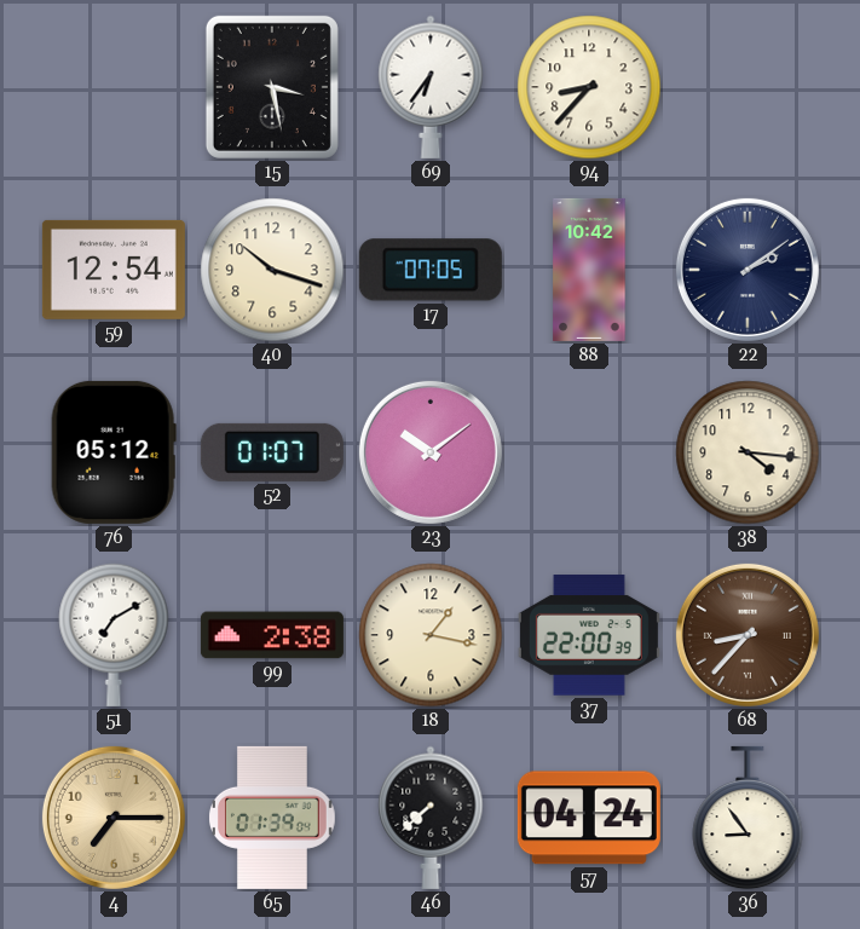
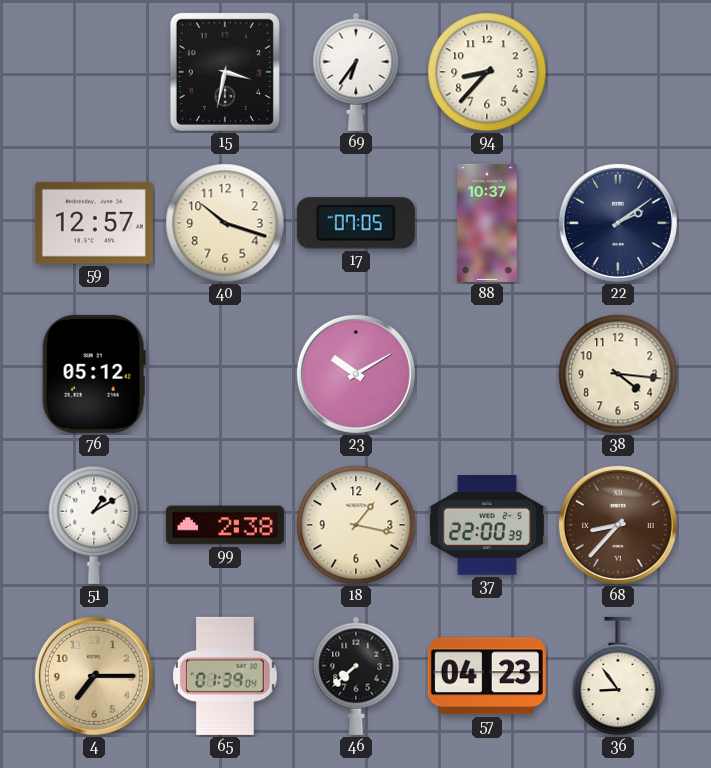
15: 3:28 -> 3:32 (225, 72)
59: 12:54 -> 12:57 (94, 223)
88: 10:42 -> 10:37 (487, 223)
52: 01:07 -> none (272, 452)
23: 10:09 -> 10:10 (356, 374)
51: 7:10 -> 1:10 (94, 525)
57: 04:24 -> 04:23 (487, 676)
